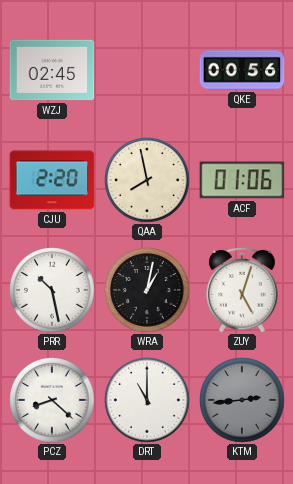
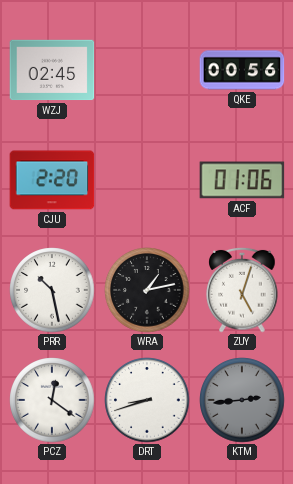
QAA: 7:58 -> none (147, 180)
WRA: 1:02 -> 1:13 (147, 290)
PCZ: 8:22 -> 12:21 (52, 400)
DRT: 11:00 -> 8:42 (147, 400)
